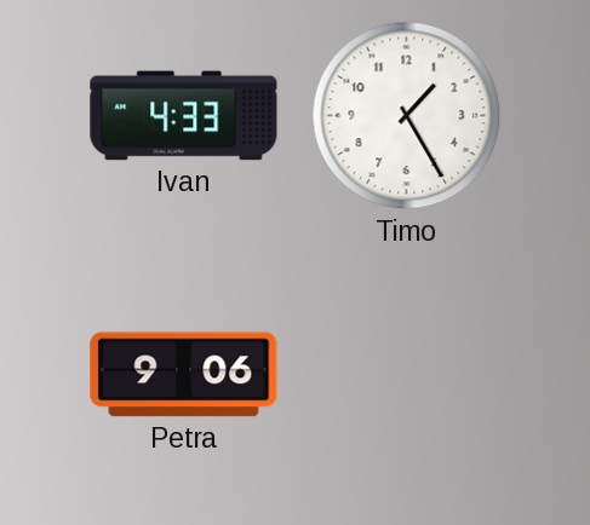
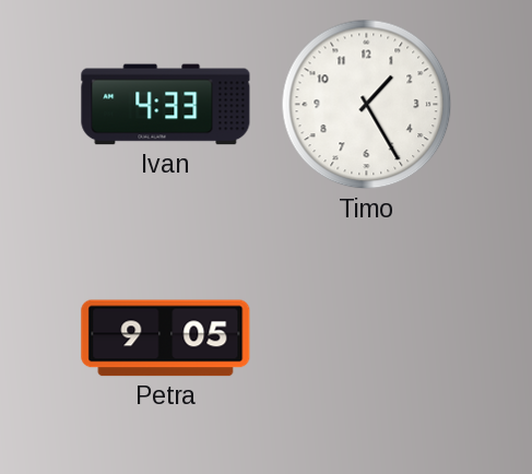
Petra: 9:06 -> 9:05 (166, 339)
